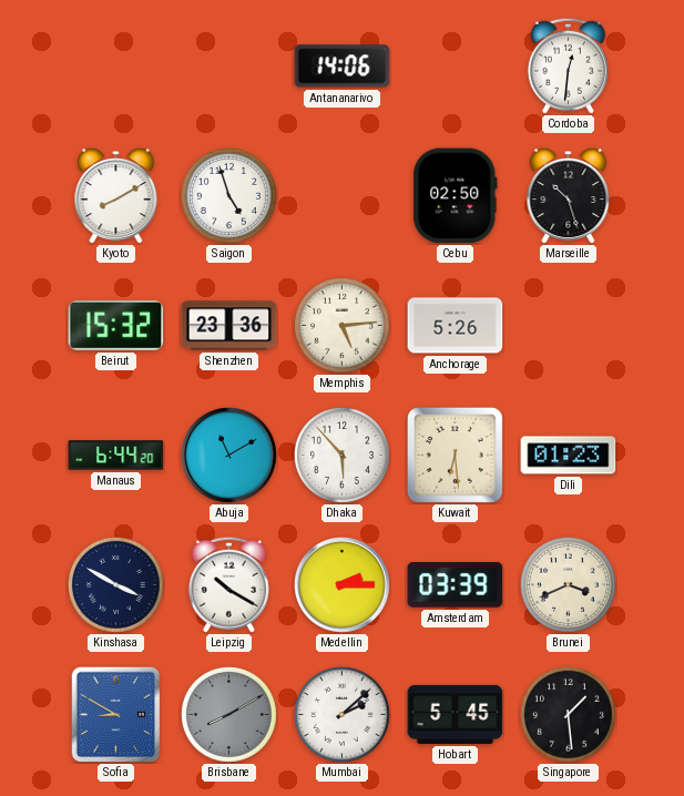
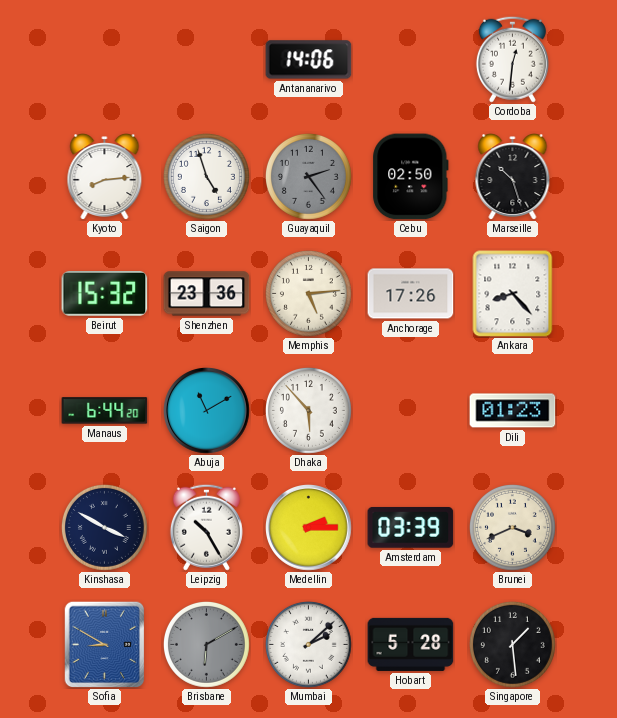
Kyoto: 8:10 -> 8:14 (105, 177)
Guayaquil: none -> 2:24 (308, 176)
Anchorage: 5:26 -> 17:26 (411, 294)
Ankara: none -> 8:23 (513, 294)
Kuwait: 6:29 -> none (455, 455)
Leipzig: 10:20 -> 10:25 (206, 527)
Brisbane: 8:10 -> 6:10 (206, 644)
Hobart: 5:45 -> 5:28 (411, 644)
